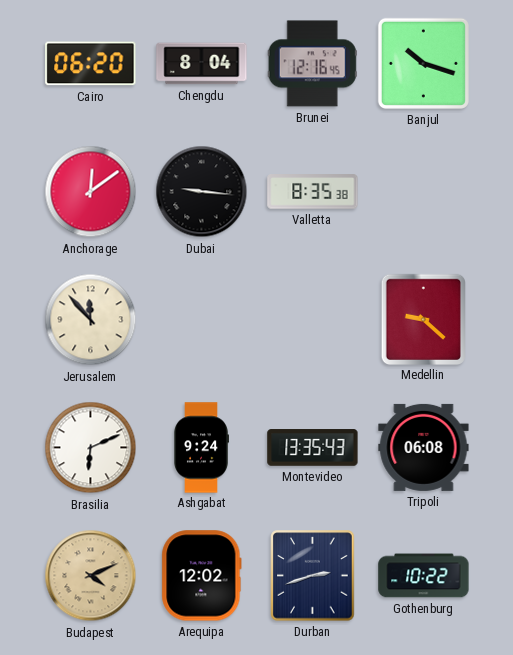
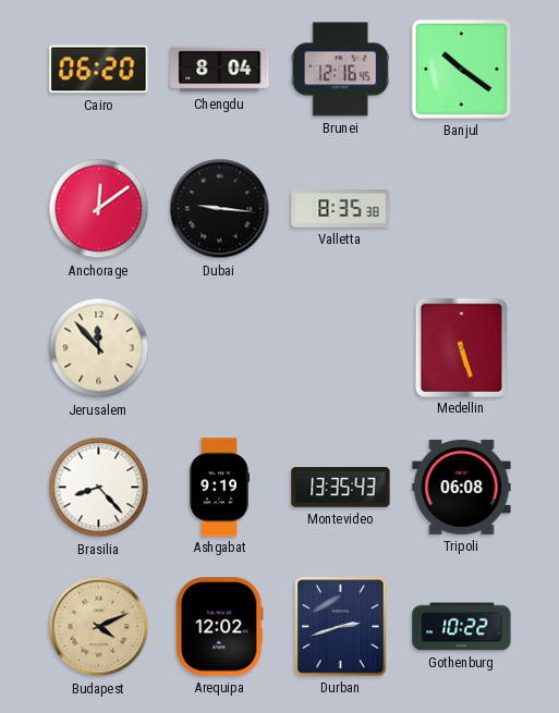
Banjul: 10:18 -> 10:21 (461, 69)
Medellin: 9:22 -> 5:27 (461, 347)
Brasilia: 6:11 -> 8:23 (99, 488)
Ashgabat: 9:24 -> 9:19 (219, 488)
